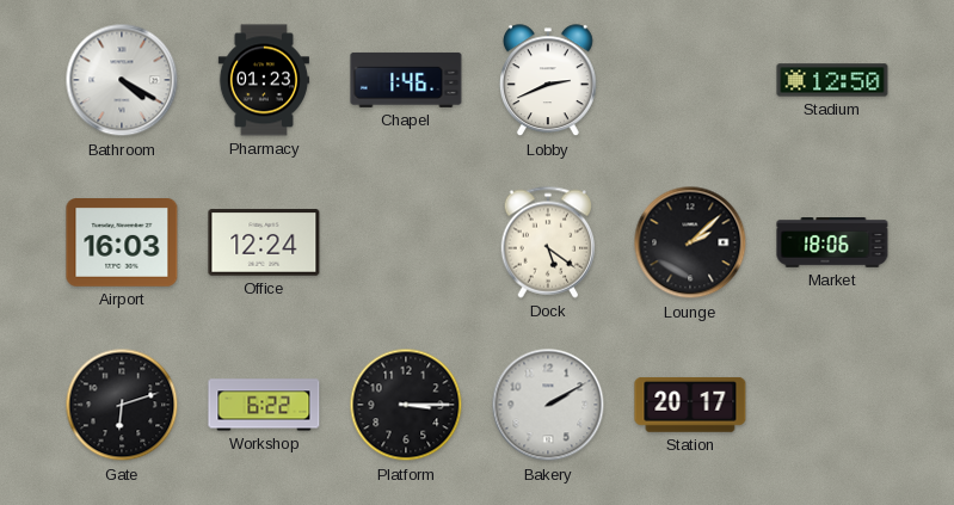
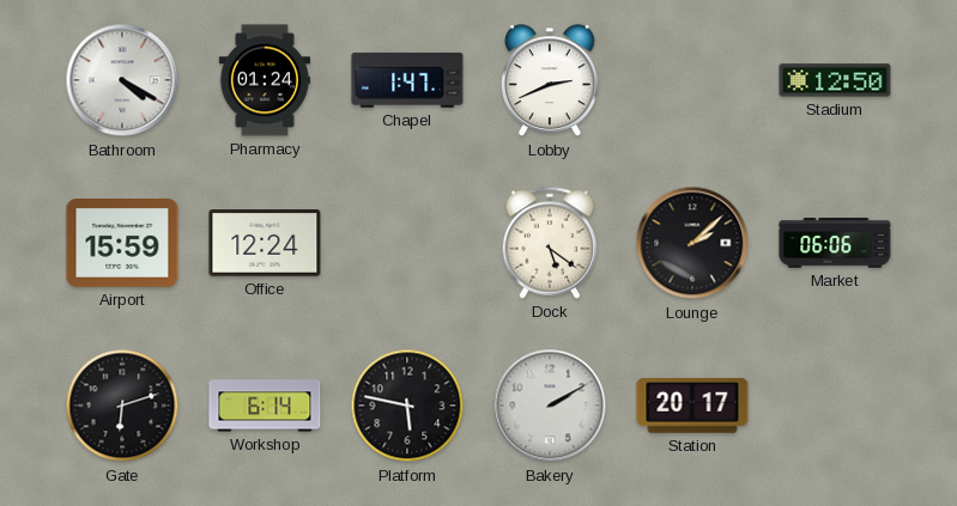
Pharmacy: 01:23 -> 01:24 (265, 80)
Chapel: 1:46 -> 1:47 (407, 80)
Airport: 16:03 -> 15:59 (122, 244)
Market: 18:06 -> 06:06 (835, 244)
Workshop: 6:22 -> 6:14 (265, 406)
Platform: 3:15 -> 5:47 (407, 406)
